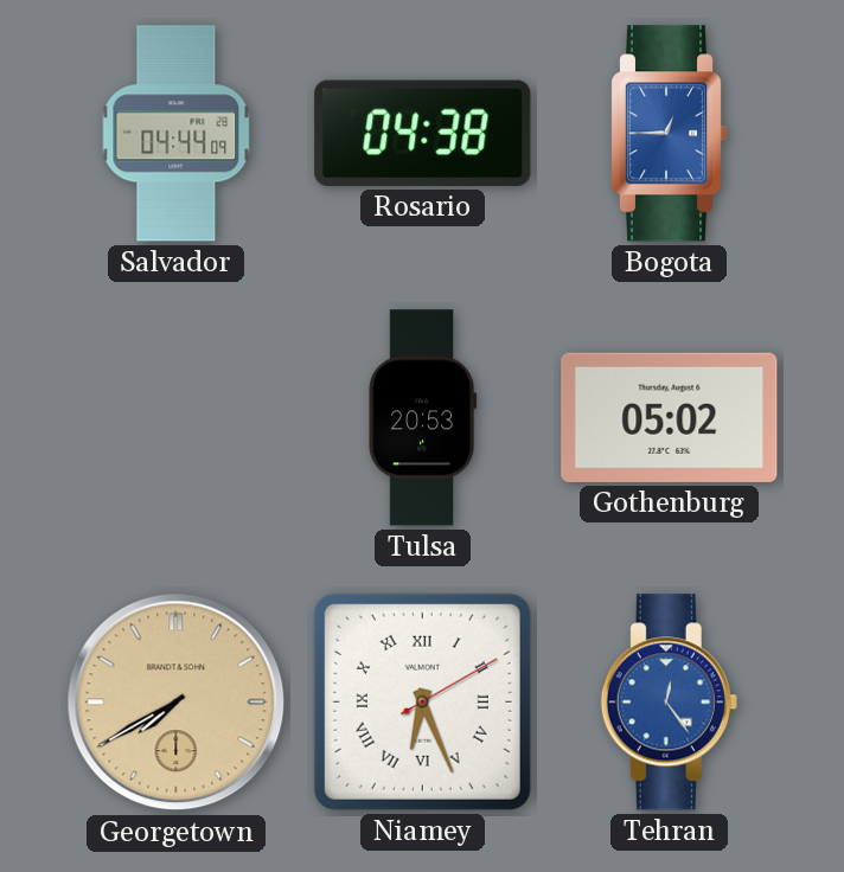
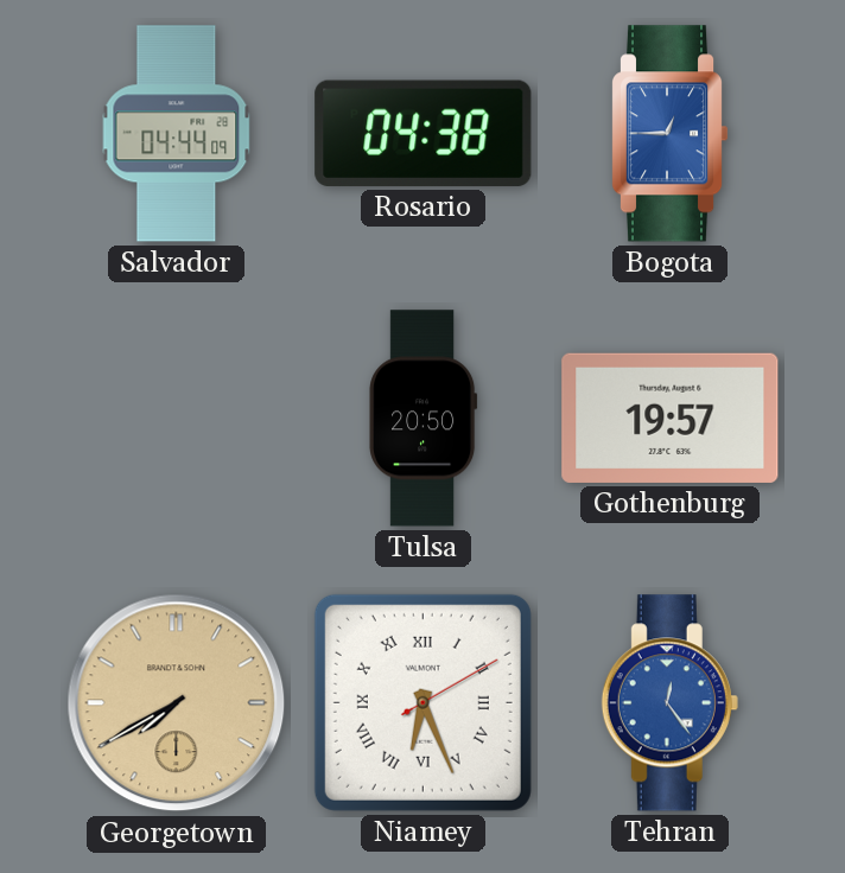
Tulsa: 20:53 -> 20:50 (424, 419)
Gothenburg: 05:02 -> 19:57 (671, 418)
